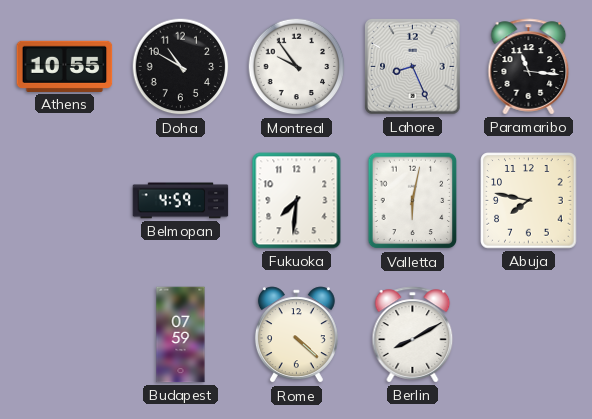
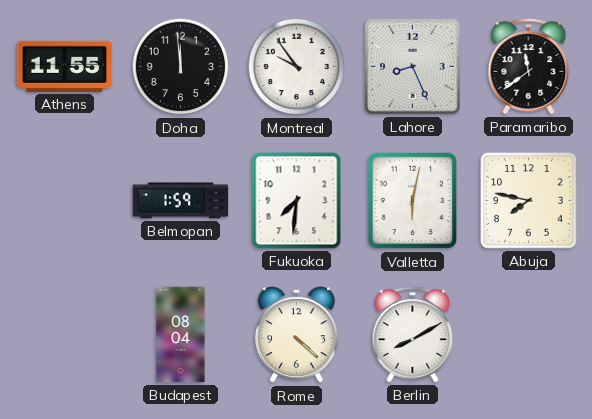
Athens: 10:55 -> 11:55 (65, 66)
Doha: 10:50 -> 11:59 (181, 67)
Paramaribo: 11:16 -> 11:39 (529, 67)
Belmopan: 4:59 -> 1:59 (181, 201)
Budapest: 07:59 -> 08:04 (181, 335)
